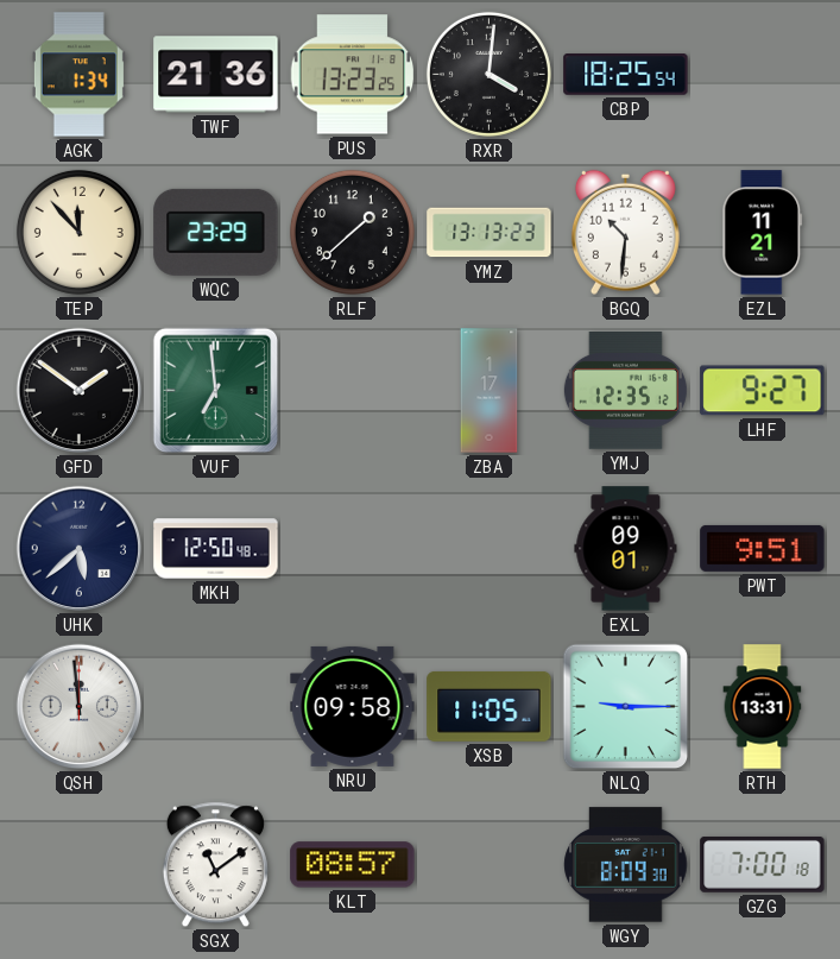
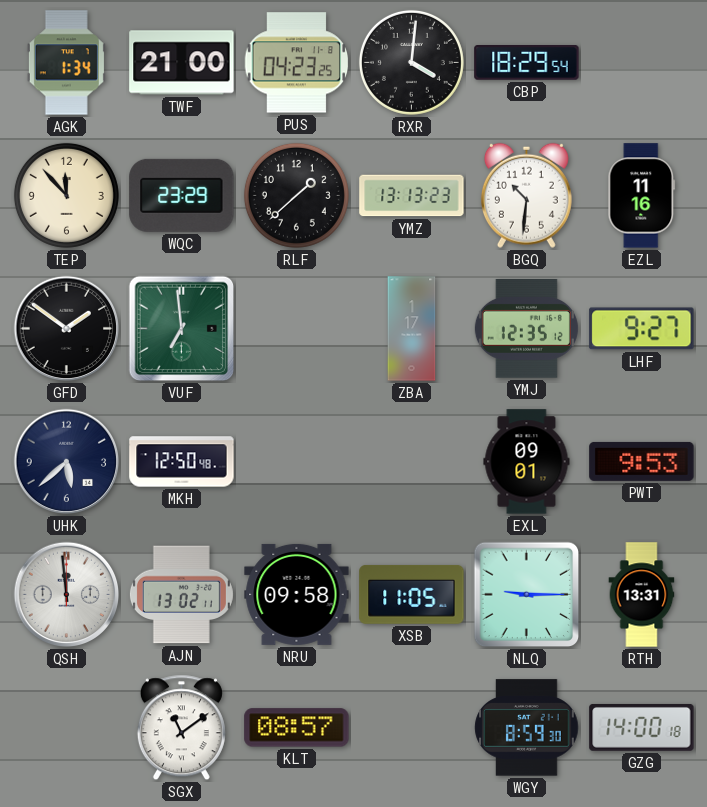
TWF: 21:36 -> 21:00 (182, 63)
PUS: 13:23 -> 04:23 (297, 63)
CBP: 18:25 -> 18:29 (527, 63)
EZL: 11:21 -> 11:16 (642, 196)
PWT: 9:51 -> 9:53 (642, 461)
AJN: none -> 13:02 (181, 595)
WGY: 8:09 -> 8:59 (527, 728)
GZG: 7:00 -> 14:00 (642, 728)
